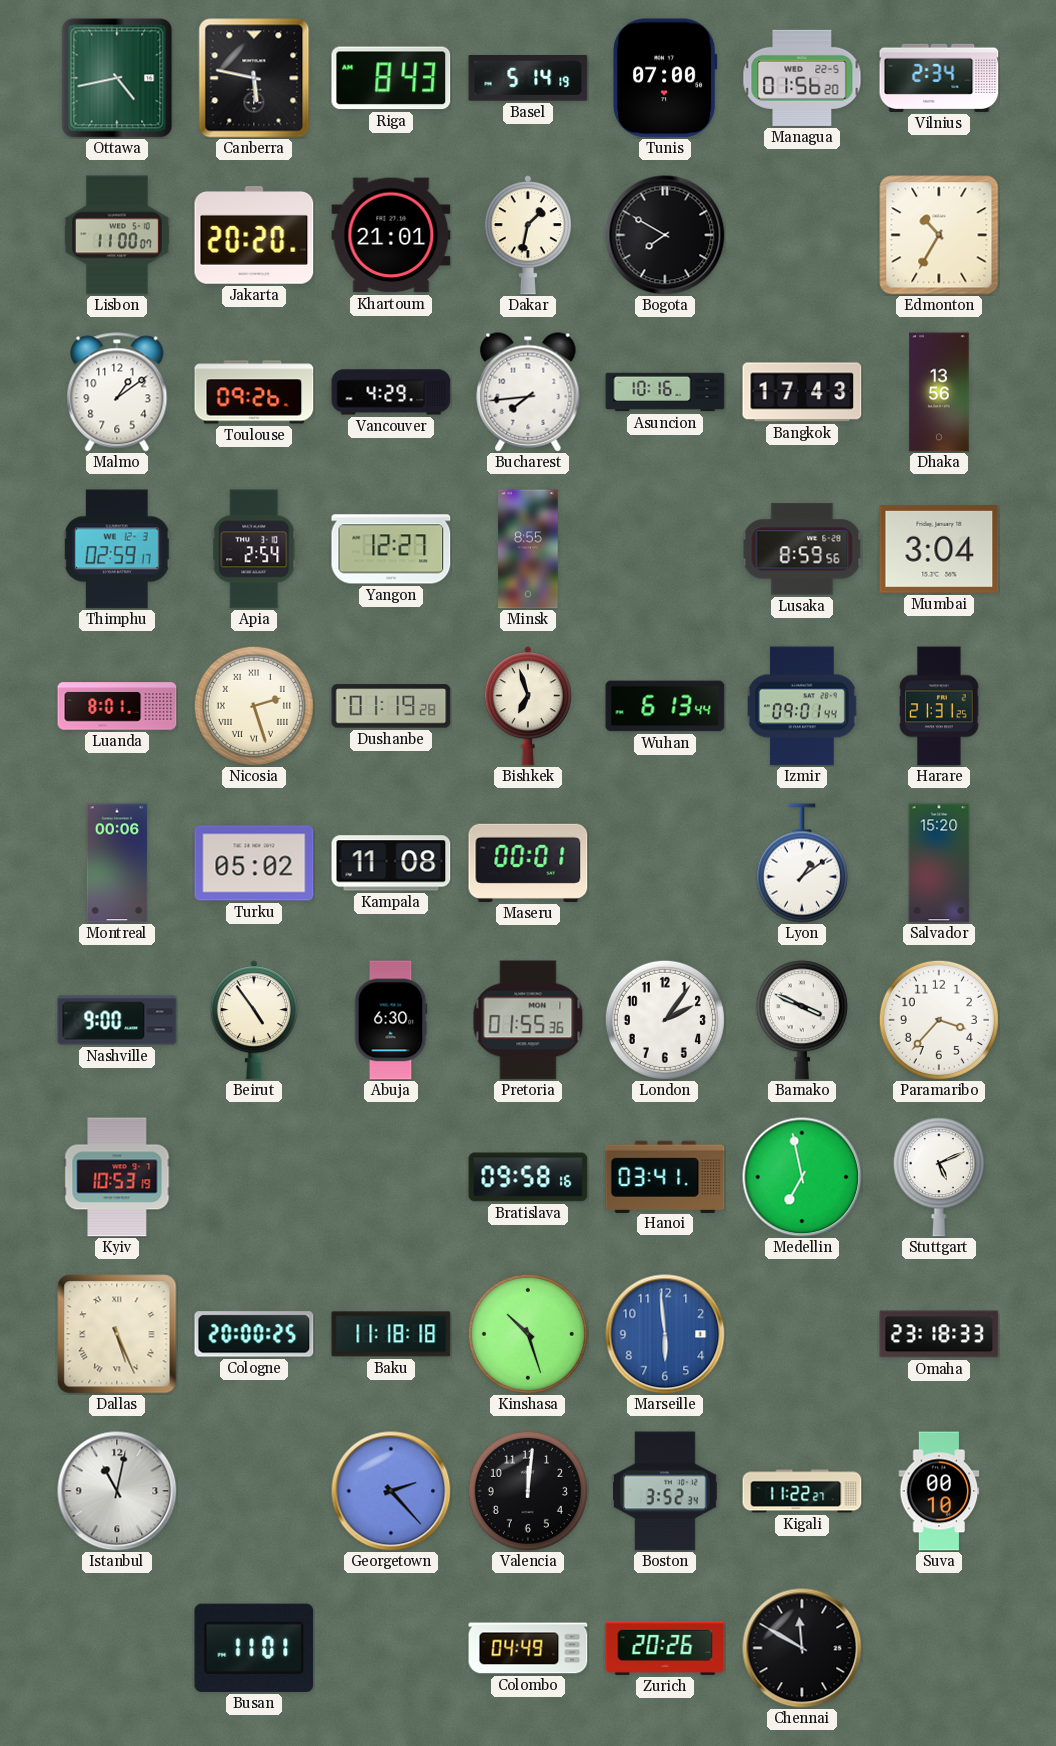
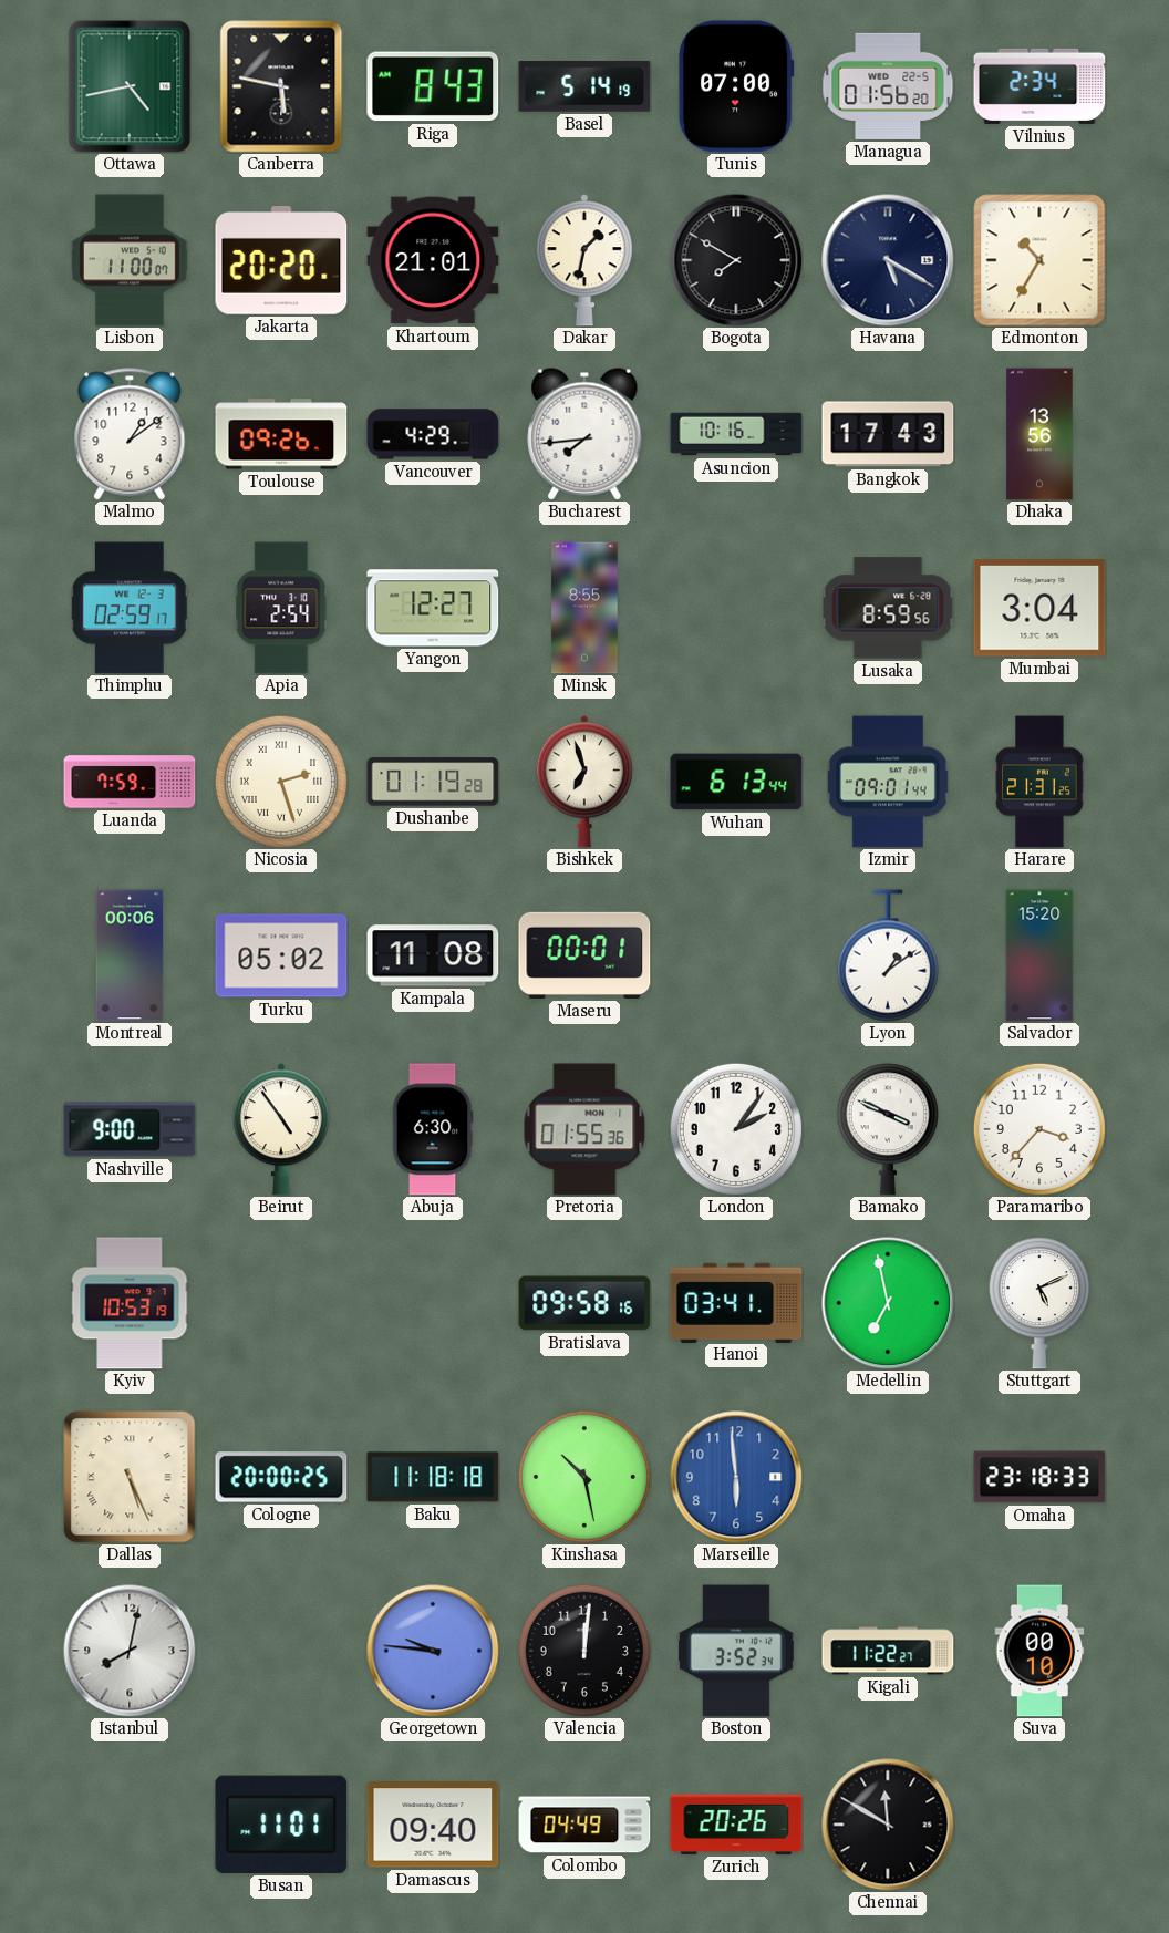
Havana: none -> 5:20 (888, 260)
Luanda: 8:01 -> 7:59 (130, 782)
Kinshasa: 10:27 -> 10:28 (584, 1477)
Istanbul: 11:02 -> 8:02 (130, 1651)
Georgetown: 2:23 -> 9:46 (433, 1651)
Damascus: none -> 09:40 (433, 1825)
